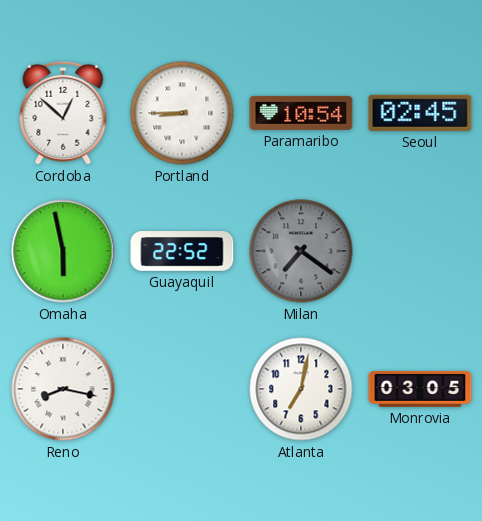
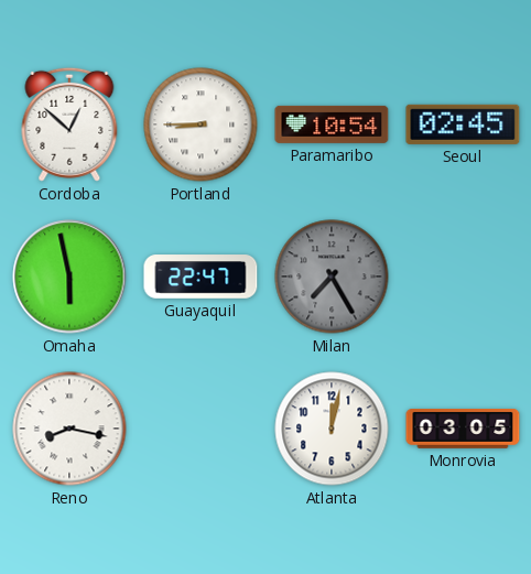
Guayaquil: 22:52 -> 22:47 (201, 277)
Milan: 7:21 -> 7:25 (332, 277)
Atlanta: 7:02 -> 12:02 (332, 429)
